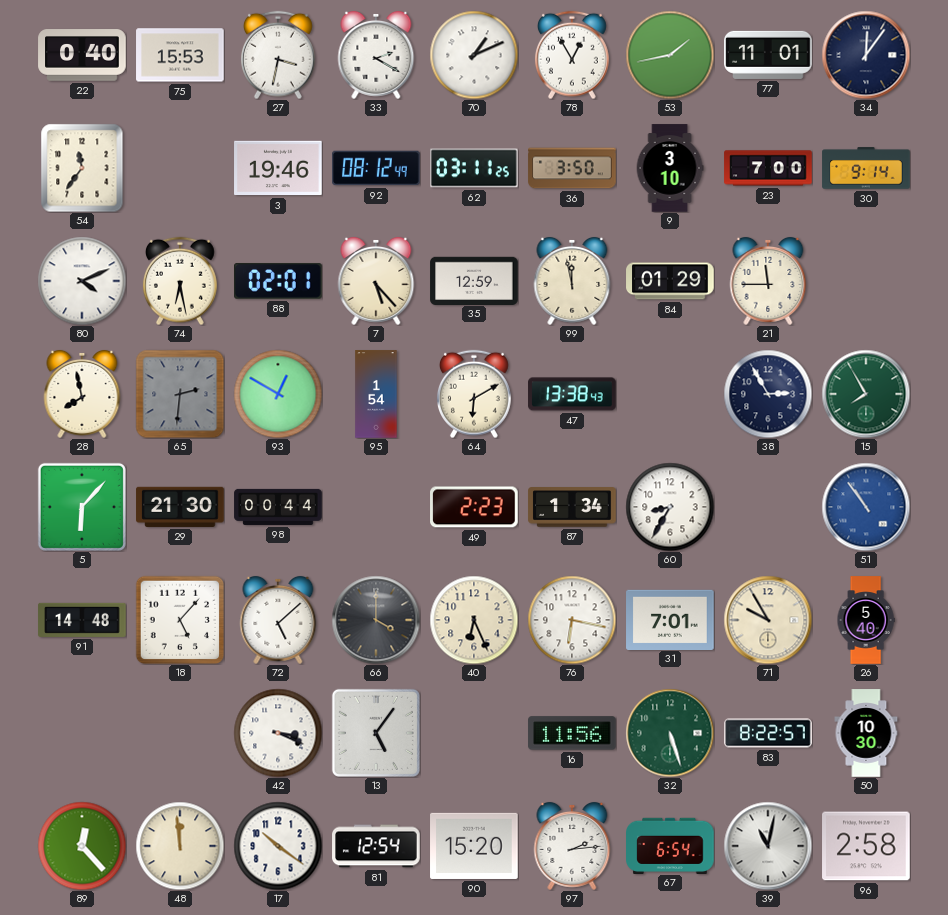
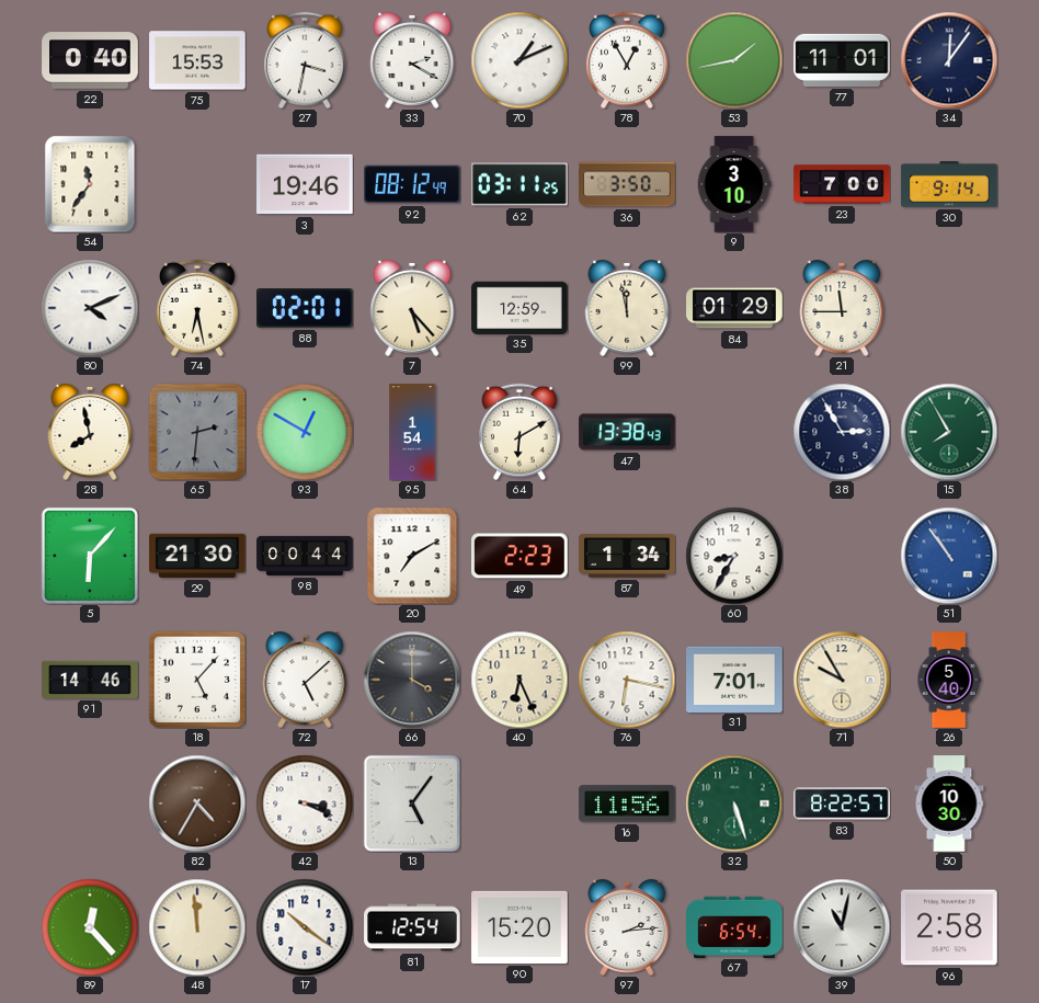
20: none -> 7:10 (412, 556)
91: 14:48 -> 14:46 (90, 680)
82: none -> 4:35 (197, 803)
